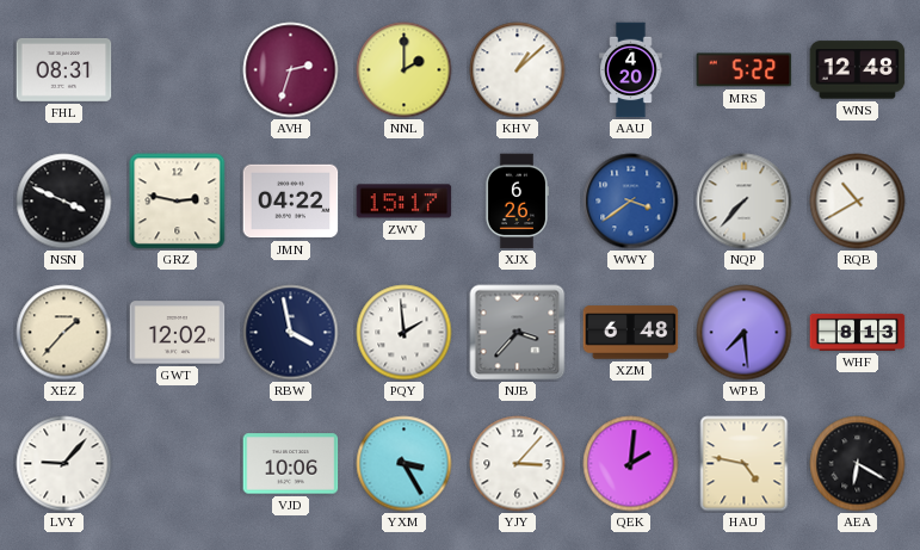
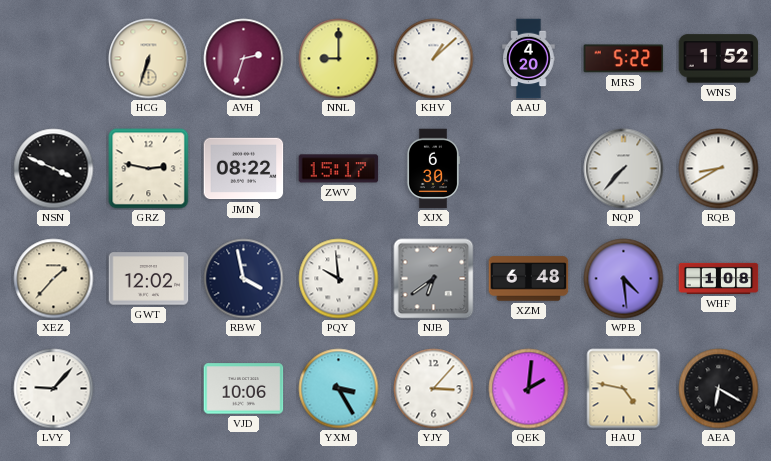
FHL: 08:31 -> none (64, 69)
HCG: none -> 6:33 (149, 59)
NNL: 2:00 -> 9:00 (339, 59)
WNS: 12:48 -> 1:52 (719, 59)
JMN: 04:22 -> 08:22 (244, 169)
XJX: 6:26 -> 6:30 (432, 169)
WWY: 3:39 -> none (631, 202)
RQB: 10:40 -> 8:40 (719, 169)
PQY: 1:59 -> 9:59 (339, 279)
NJB: 3:37 -> 6:39 (434, 279)
WPB: 7:29 -> 4:29 (624, 279)
WHF: 8:13 -> 1:08 (719, 278)
